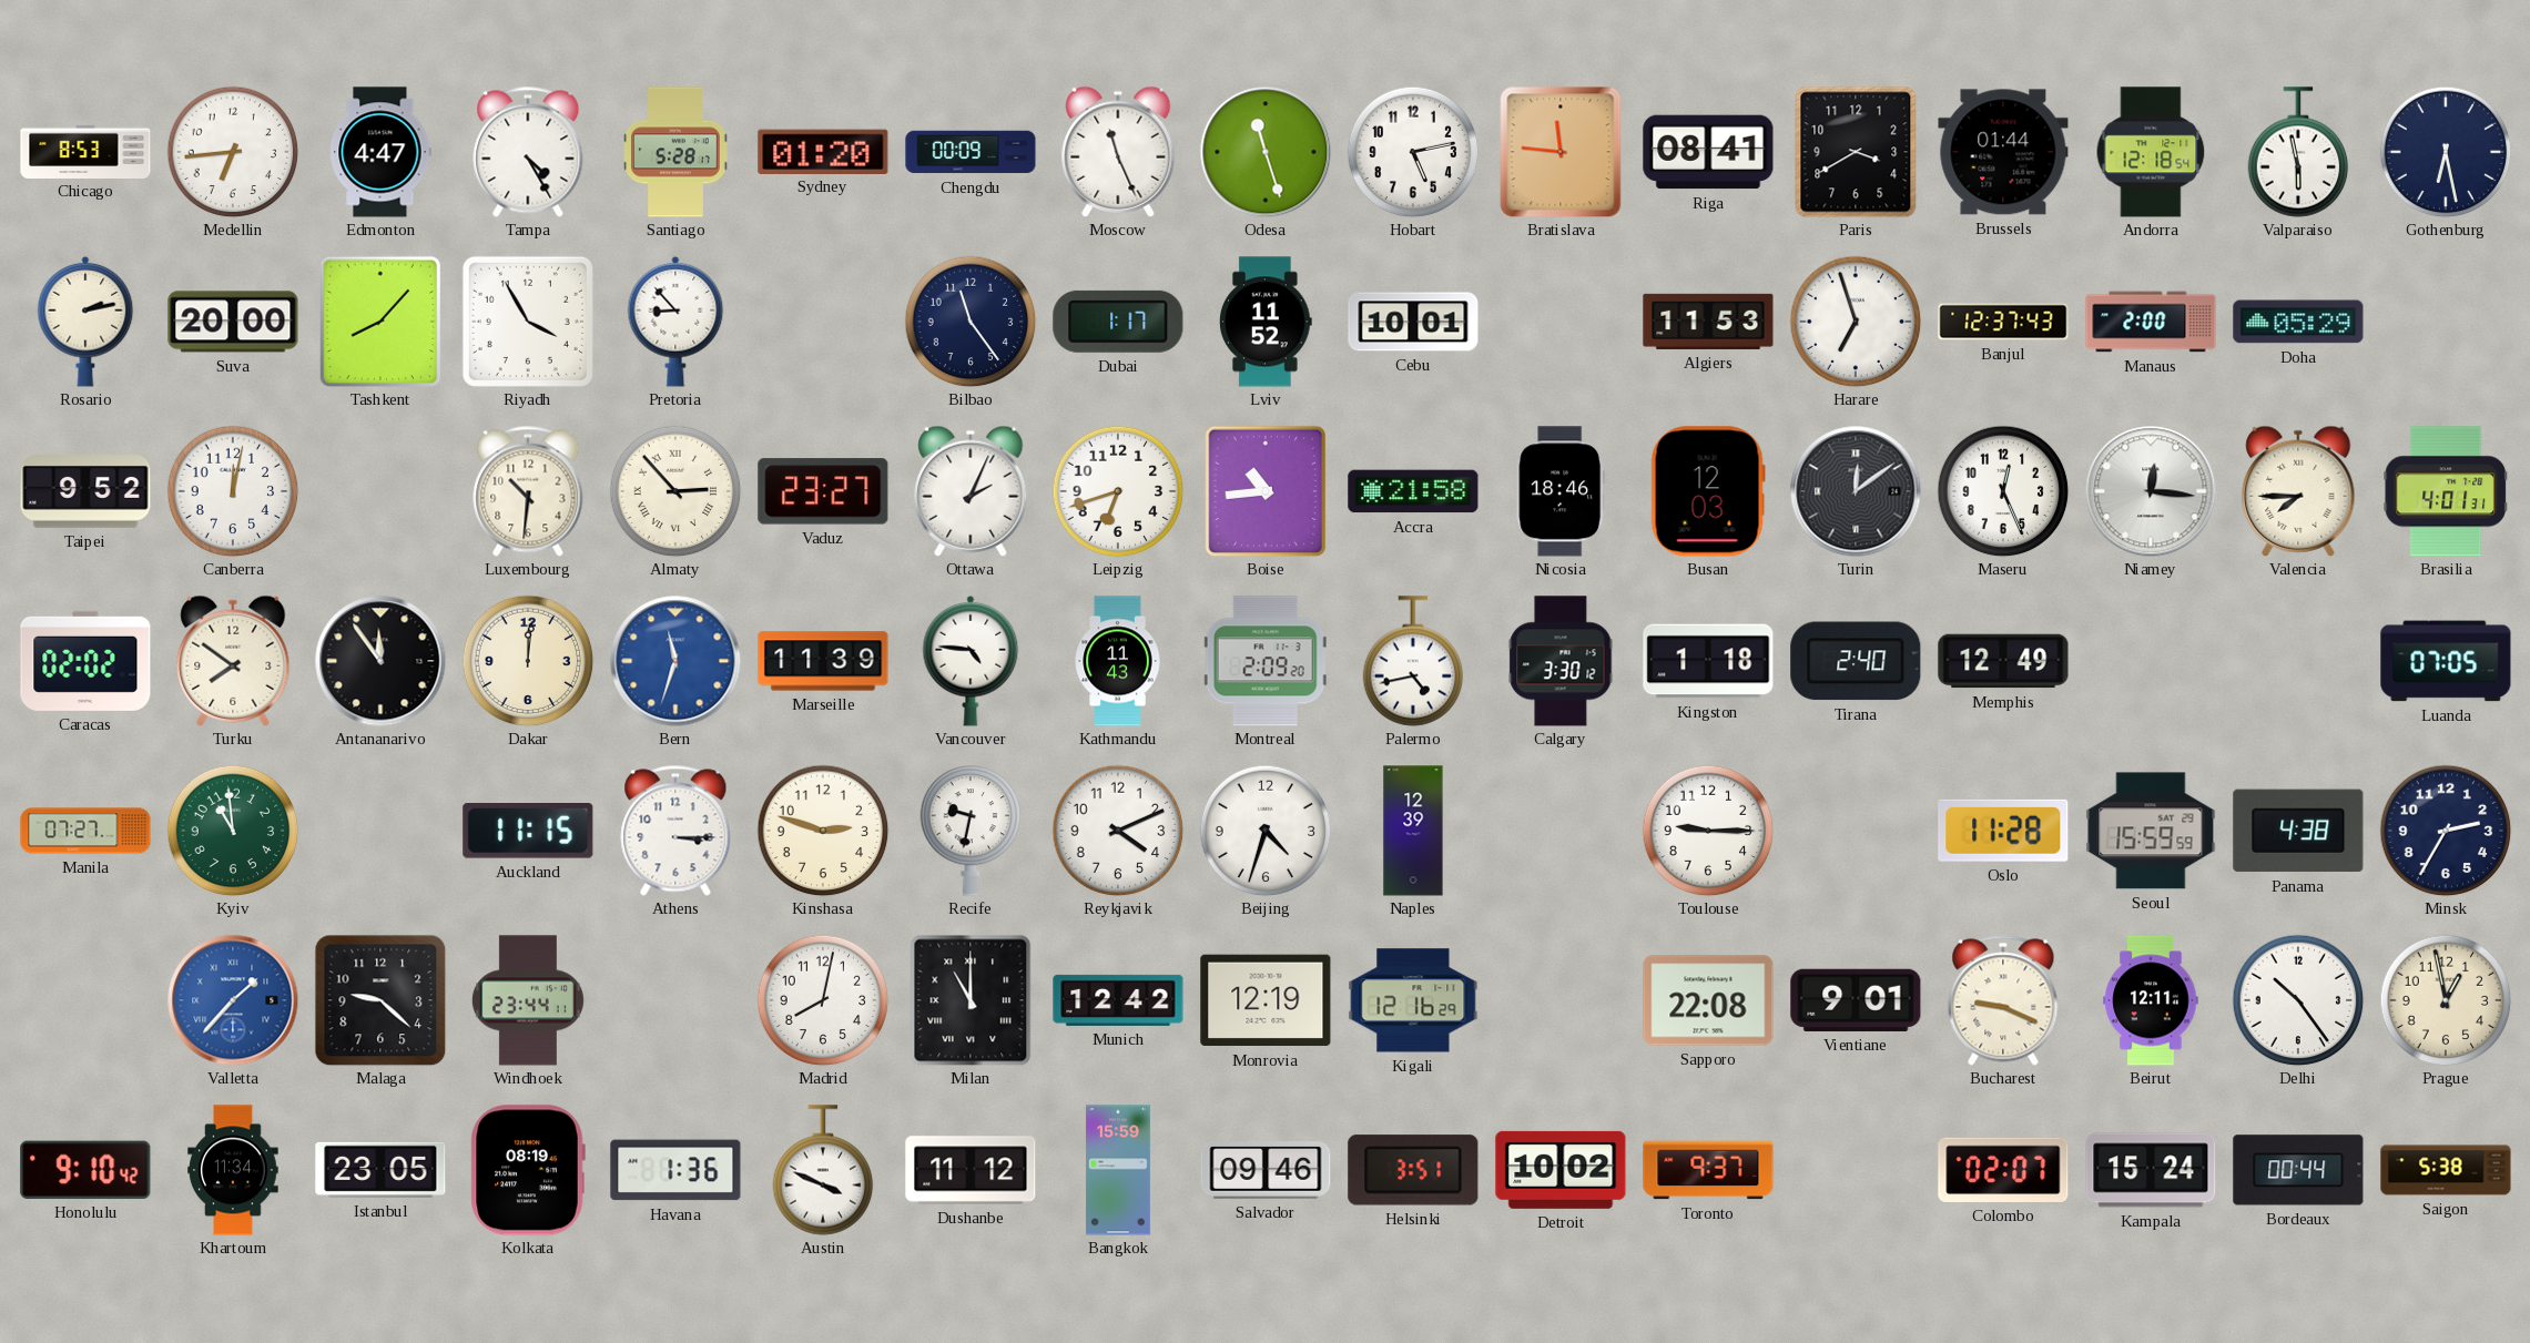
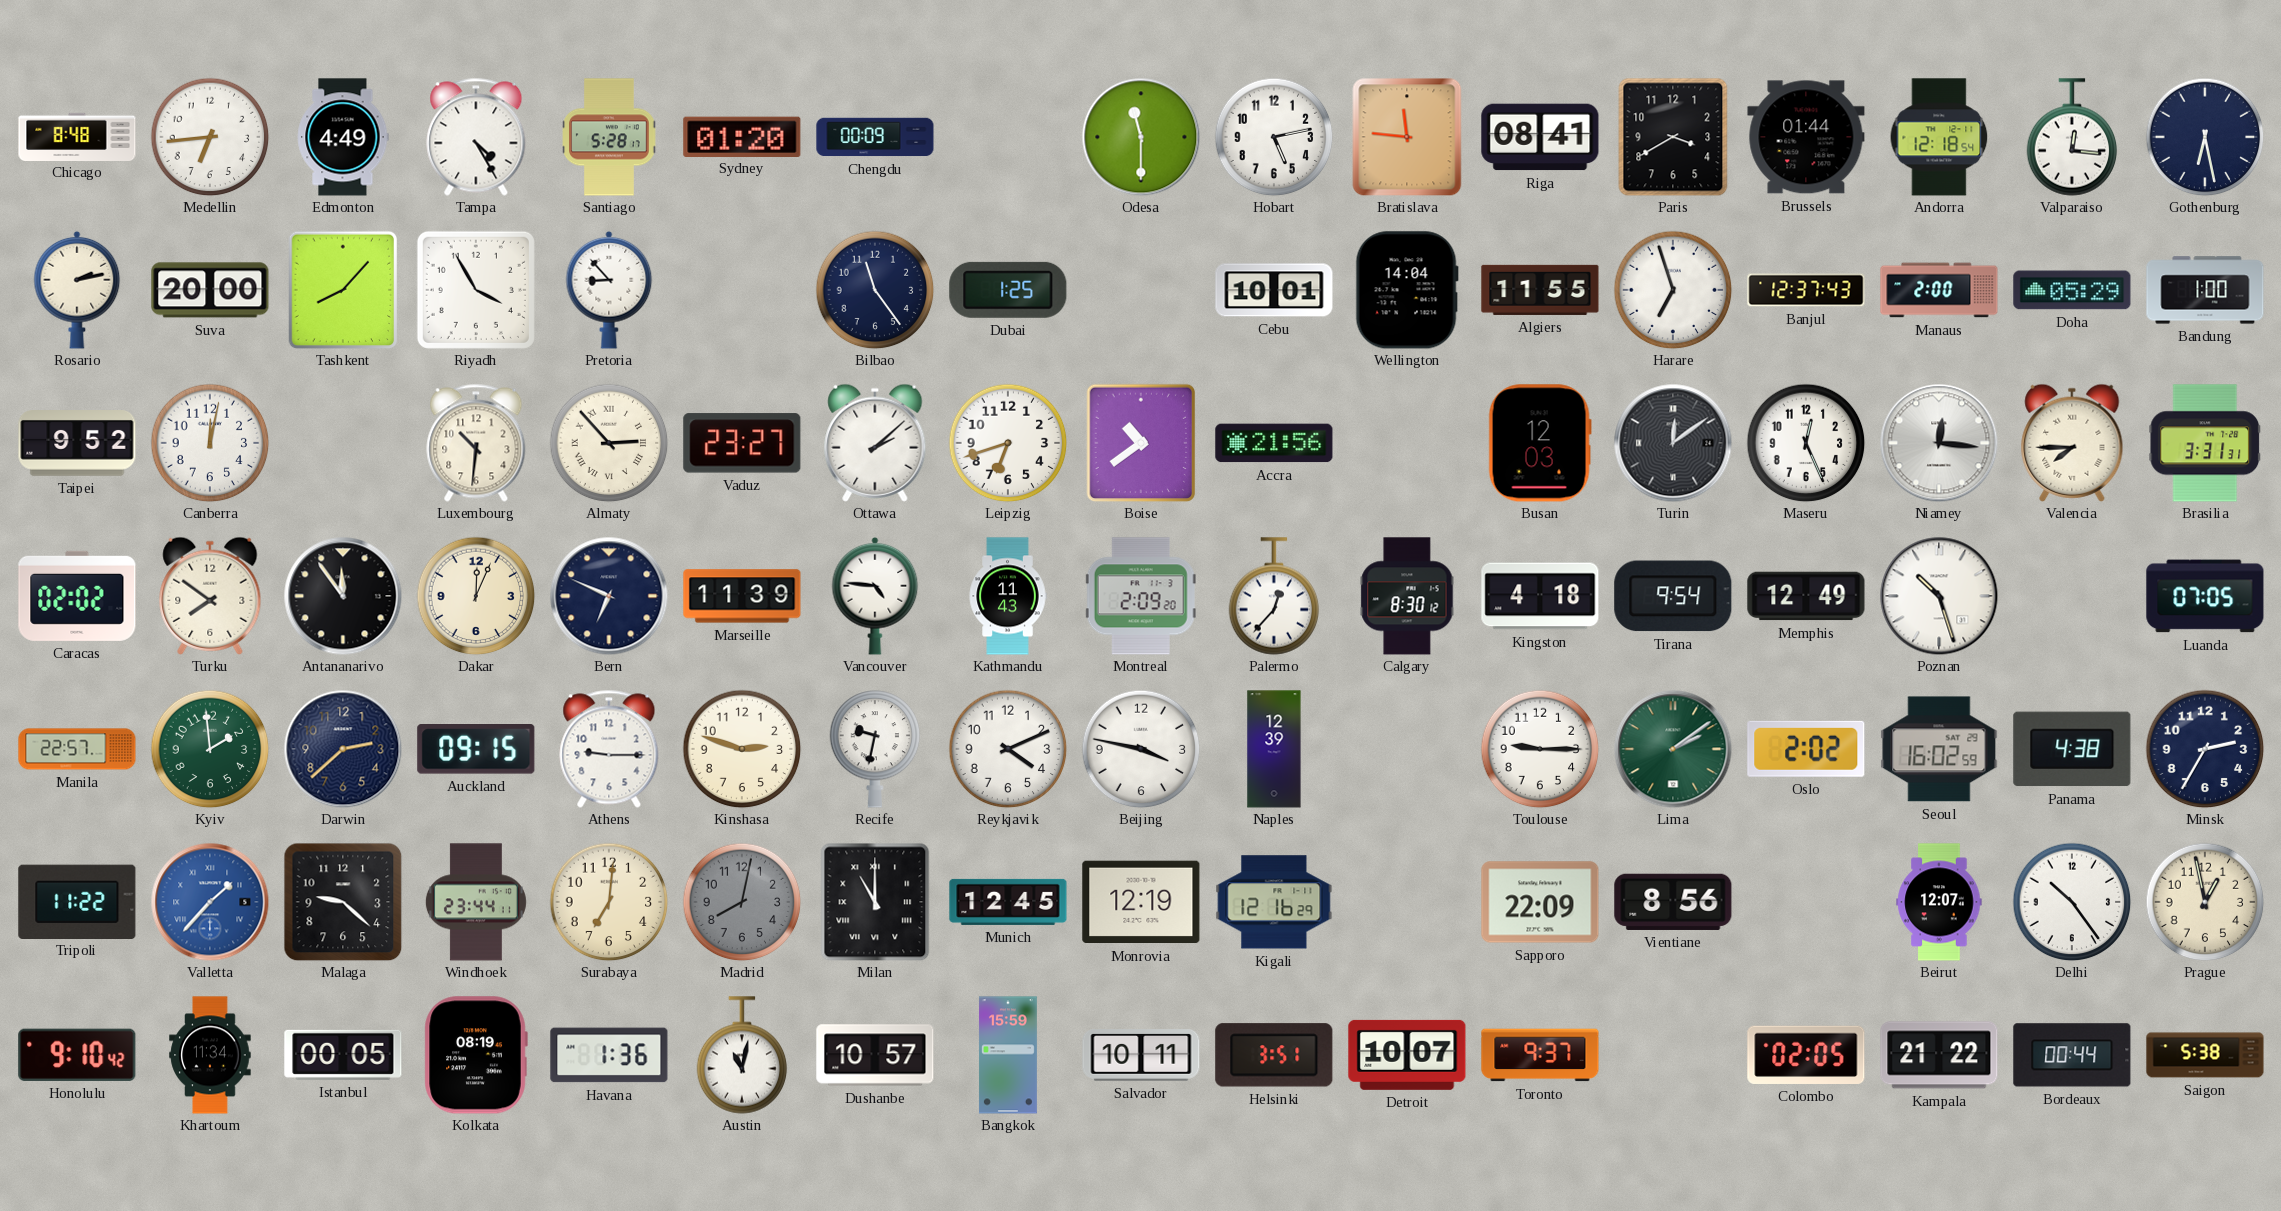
Chicago: 8:53 -> 8:48 (77, 136)
Edmonton: 4:47 -> 4:49 (343, 137)
Moscow: 11:26 -> none (1118, 152)
Odesa: 11:27 -> 11:30 (1141, 137)
Valparaiso: 5:58 -> 12:16 (2072, 137)
Dubai: 1:17 -> 1:25 (1008, 290)
Lviv: 11:52 -> none (1266, 322)
Wellington: none -> 14:04 (1407, 290)
Algiers: 11:53 -> 11:55 (1540, 290)
Bandung: none -> 1:00 (2205, 290)
Ottawa: 2:04 -> 2:08 (875, 443)
Boise: 10:44 -> 10:39 (1141, 443)
Accra: 21:58 -> 21:56 (1274, 443)
Nicosia: 18:46 -> none (1561, 491)
Brasilia: 4:01 -> 3:31 (2205, 443)
Dakar: 12:01 -> 12:04 (476, 596)
Bern: 11:33 -> 6:49 (609, 596)
Bern dial: blue -> navy (609, 596)
Palermo: 4:43 -> 12:37 (1274, 596)
Calgary: 3:30 -> 8:30 (1407, 596)
Kingston: 1:18 -> 4:18 (1540, 596)
Tirana: 2:40 -> 9:54 (1673, 596)
Poznan: none -> 10:27 (1939, 596)
Manila: 07:27 -> 22:57 (77, 749)
Kyiv: 10:59 -> 1:59 (210, 749)
Darwin: none -> 2:38 (343, 749)
Auckland: 11:15 -> 09:15 (476, 749)
Athens: 3:15 -> 9:15 (609, 749)
Beijing: 4:33 -> 3:47 (1141, 749)
Lima: none -> 2:09 (1673, 749)
Oslo: 11:28 -> 2:02 (1806, 749)
Seoul: 15:59 -> 16:02 (1939, 749)
Tripoli: none -> 11:22 (77, 901)
Surabaya: none -> 7:01 (609, 902)
Madrid dial: white -> grey (742, 902)
Munich: 12:42 -> 12:45 (1008, 902)
Sapporo: 22:08 -> 22:09 (1540, 902)
Vientiane: 9:01 -> 8:56 (1673, 902)
Bucharest: 9:19 -> none (2003, 1000)
Beirut: 12:11 -> 12:07 (1939, 902)
Istanbul: 23:05 -> 00:05 (343, 1055)
Austin: 3:49 -> 11:02 (742, 1055)
Dushanbe: 11:12 -> 10:57 (875, 1055)
Salvador: 09:46 -> 10:11 (1141, 1056)
Detroit: 10:02 -> 10:07 (1407, 1055)
Colombo: 02:07 -> 02:05 (1806, 1055)
Kampala: 15:24 -> 21:22 (1939, 1055)
